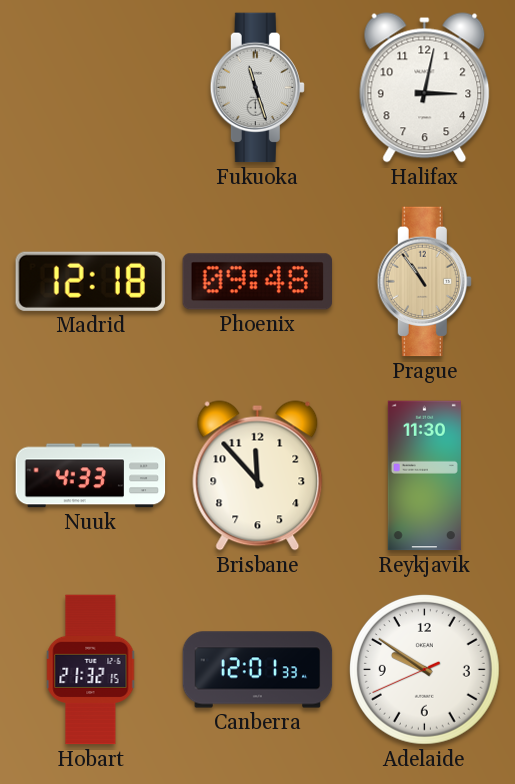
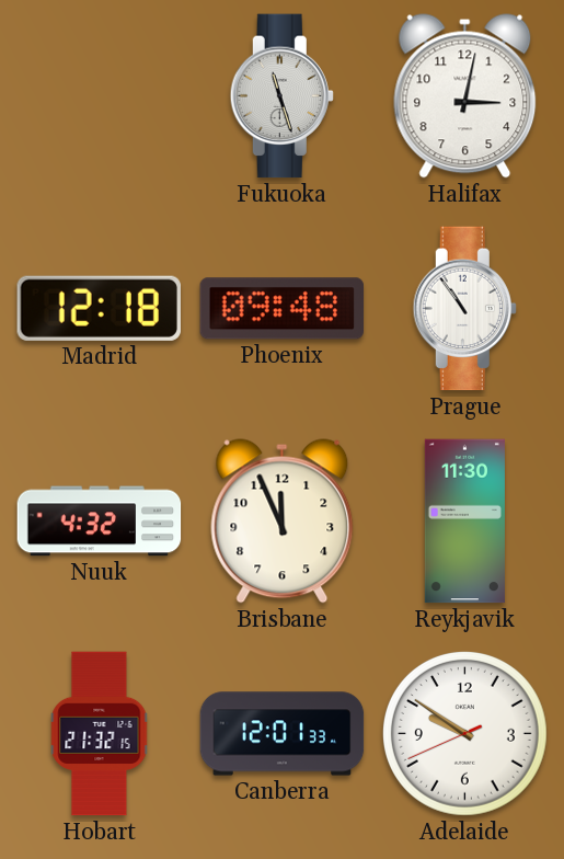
Prague dial: champagne -> white (464, 309)
Nuuk: 4:33 -> 4:32 (100, 522)
Brisbane: 11:53 -> 11:56 (283, 522)
